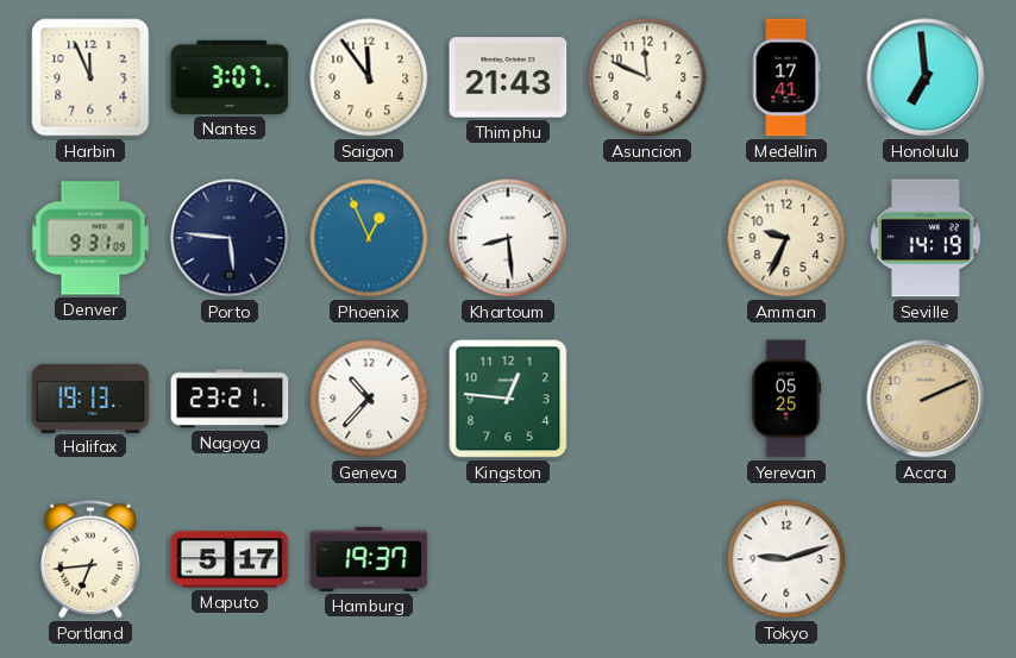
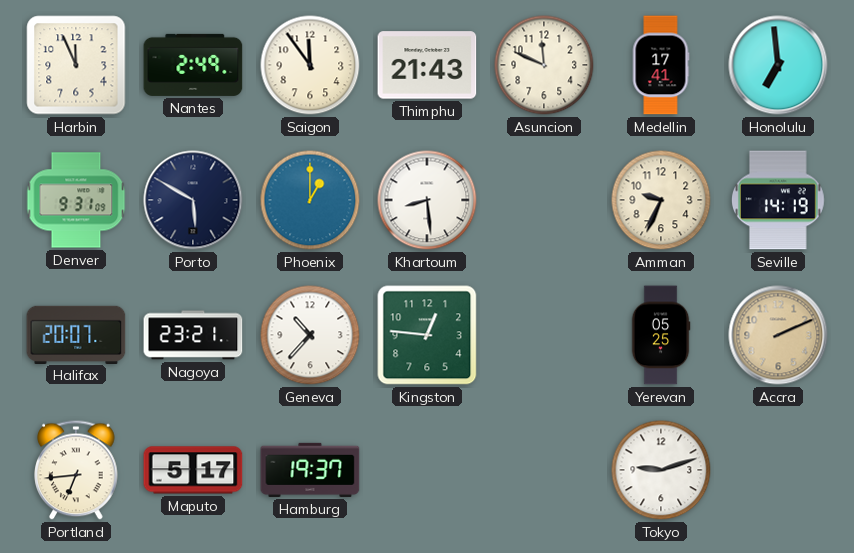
Nantes: 3:07 -> 2:49 (193, 65)
Porto: 5:46 -> 5:50 (193, 200)
Phoenix: 12:56 -> 1:00 (310, 200)
Halifax: 19:13 -> 20:07 (76, 334)
